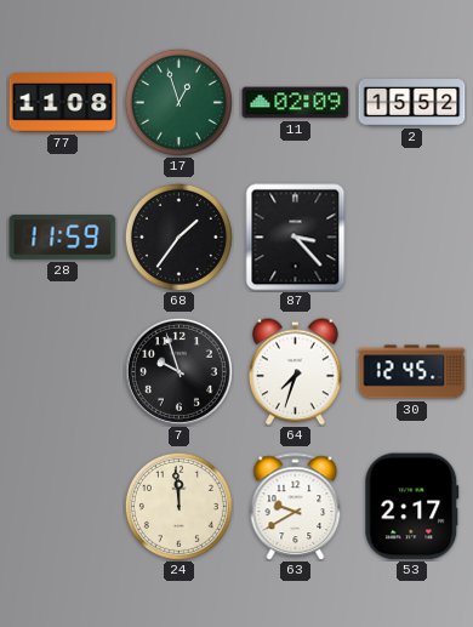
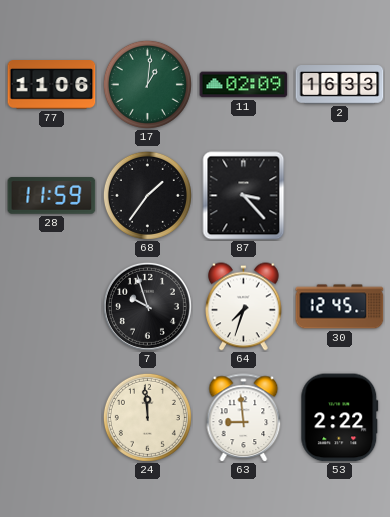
77: 11:08 -> 11:06 (52, 85)
17: 12:57 -> 1:01 (147, 84)
2: 15:52 -> 16:33 (340, 85)
63: 9:40 -> 8:59 (244, 417)
53: 2:17 -> 2:22 (340, 418)
